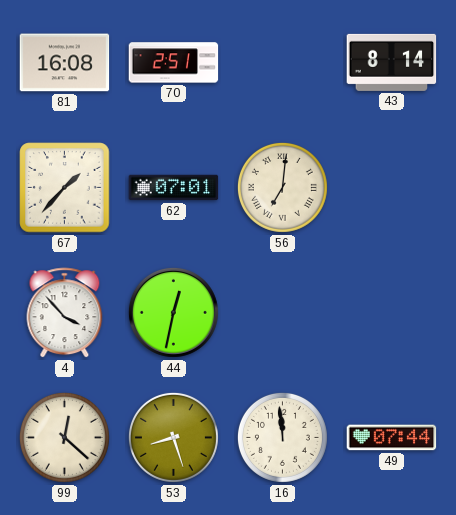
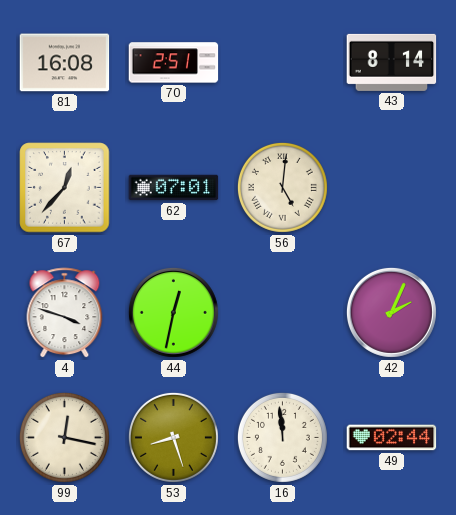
67: 1:37 -> 12:37 (65, 188)
56: 7:01 -> 5:01 (282, 187)
4: 3:53 -> 3:48 (65, 313)
42: none -> 2:04 (391, 312)
99: 12:22 -> 12:17 (64, 437)
49: 07:44 -> 02:44 (392, 438)
